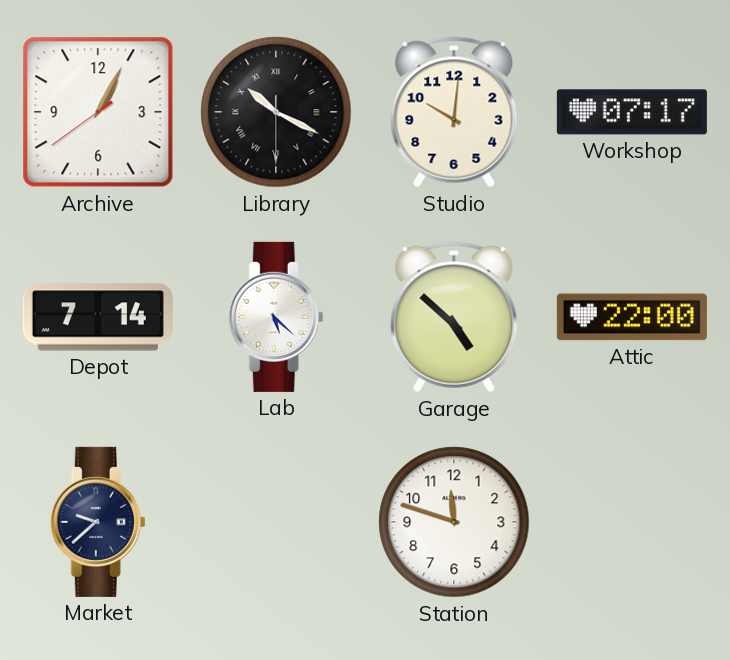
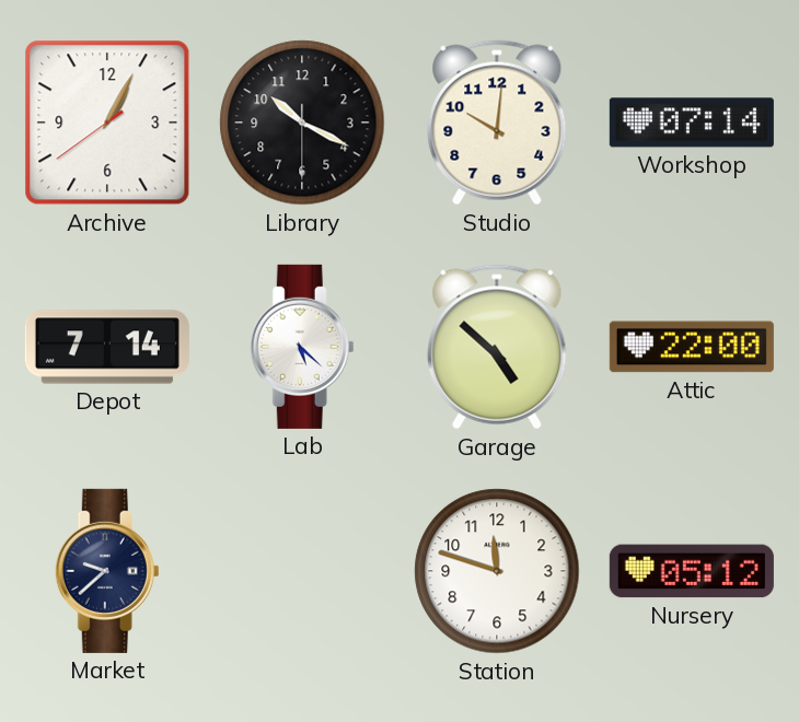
Library numerals: Roman -> Arabic (302, 123)
Workshop: 07:17 -> 07:14 (692, 123)
Nursery: none -> 05:12 (692, 571)
